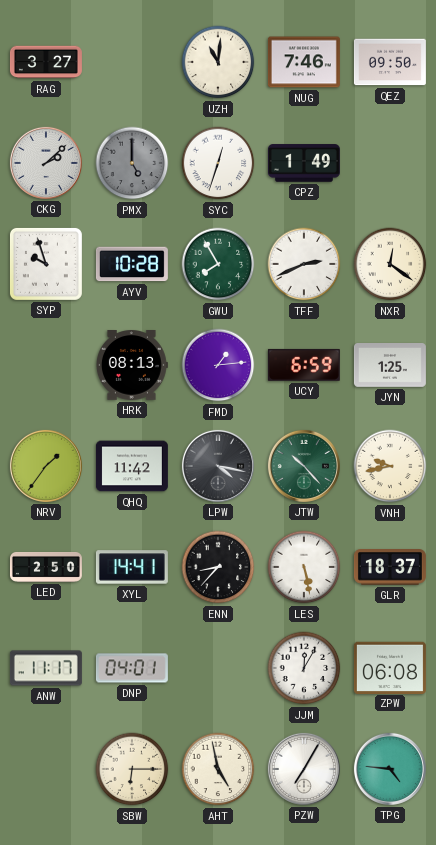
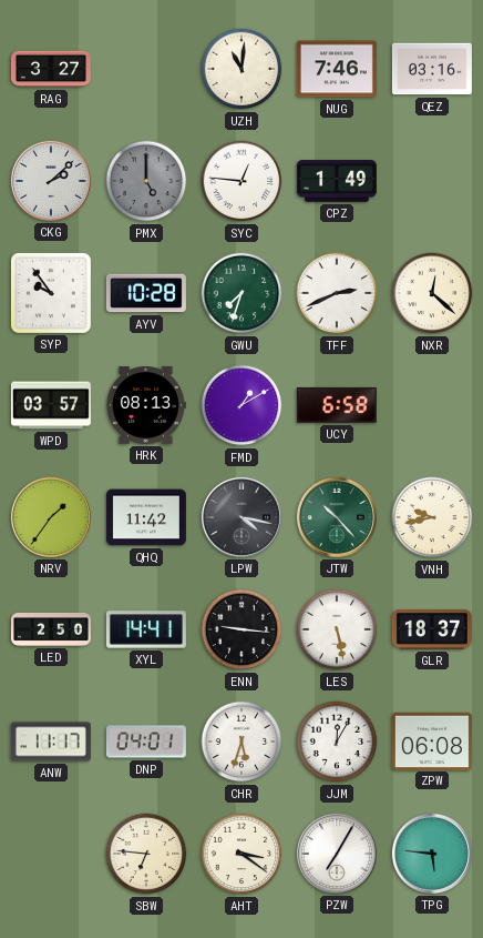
QEZ: 09:50 -> 03:16 (432, 69)
SYC: 12:33 -> 12:46 (242, 181)
SYP: 9:57 -> 9:54 (51, 293)
GWU: 7:55 -> 7:33 (242, 293)
NXR: 12:21 -> 12:22 (432, 293)
WPD: none -> 03:57 (51, 405)
FMD: 1:14 -> 1:10 (242, 405)
UCY: 6:59 -> 6:58 (337, 405)
JYN: 1:25 -> none (390, 366)
ENN: 8:37 -> 9:16 (242, 629)
CHR: none -> 5:33 (242, 742)
SBW: 6:15 -> 6:46 (146, 854)
AHT: 4:58 -> 3:21 (242, 854)
TPG: 4:46 -> 5:46 (432, 854)
